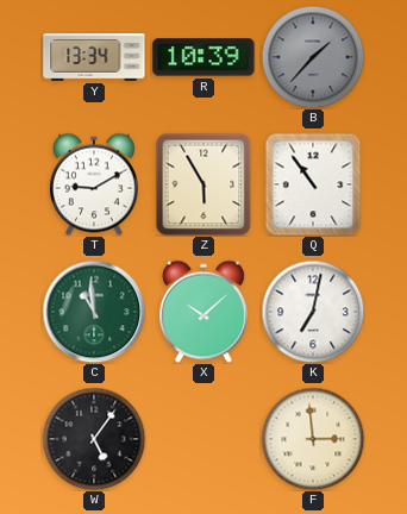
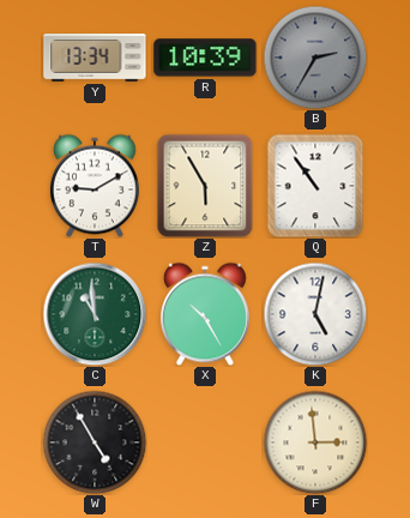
B: 1:37 -> 2:35 (315, 58)
X: 10:08 -> 10:25 (205, 314)
K: 7:02 -> 5:02 (315, 314)
W: 5:06 -> 4:55 (95, 442)
